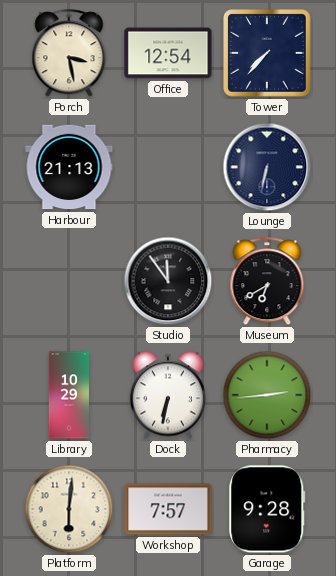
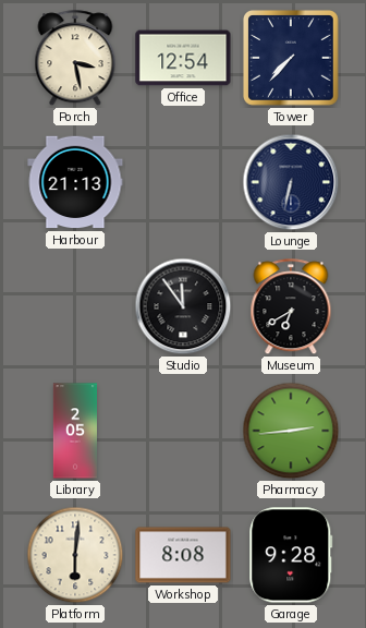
Library: 10:29 -> 2:05 (74, 431)
Dock: 6:32 -> none (168, 395)
Workshop: 7:57 -> 8:08 (183, 555)
